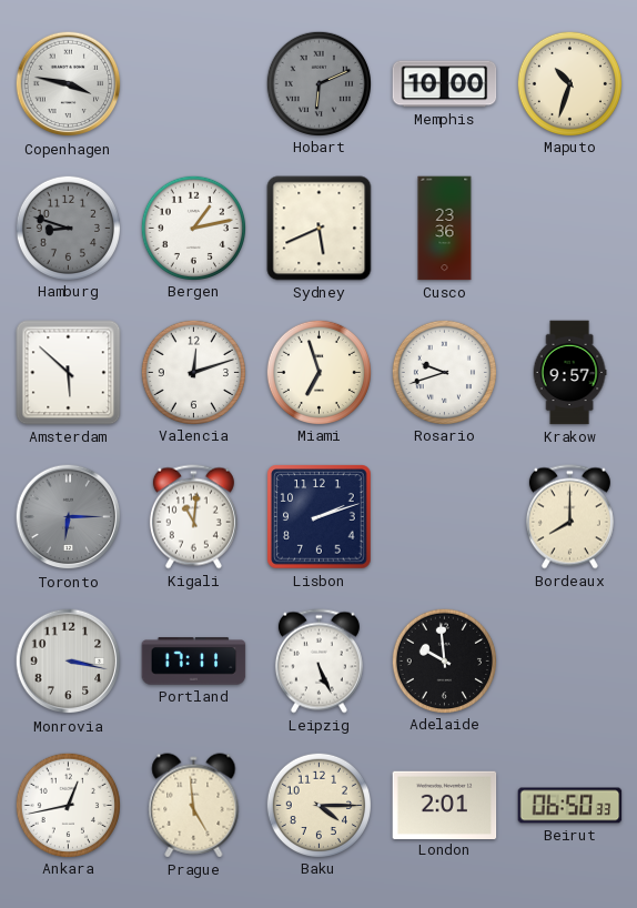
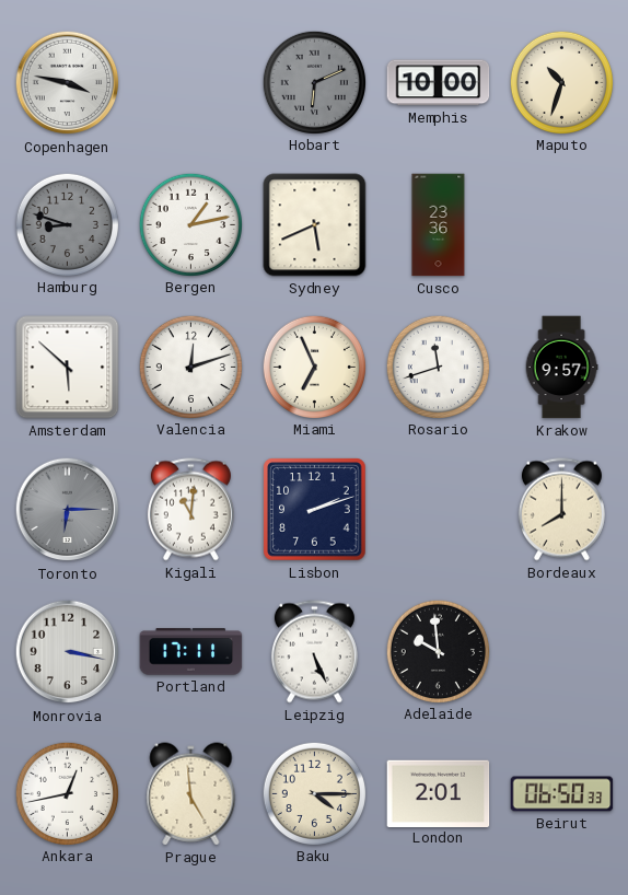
Miami: 6:57 -> 6:56 (314, 367)
Rosario: 9:42 -> 11:42 (438, 367)
